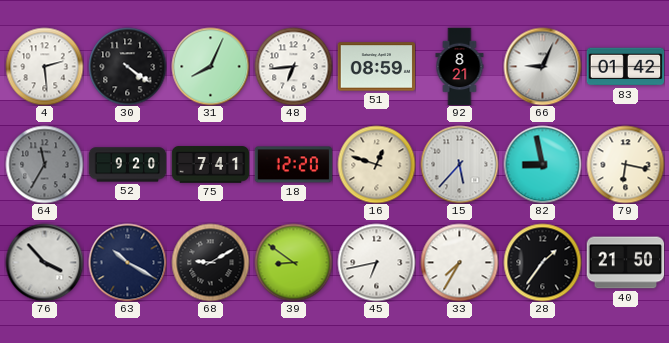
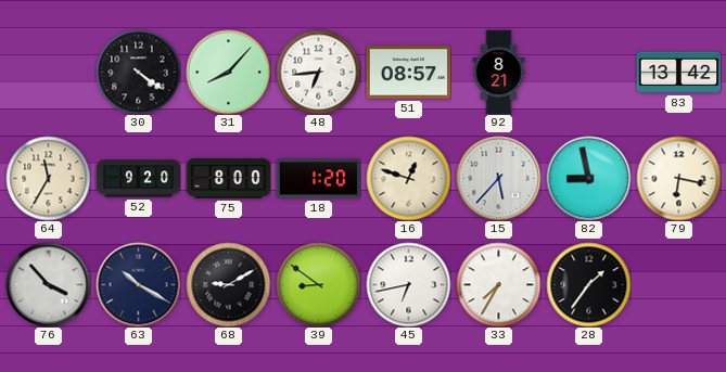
4: 2:29 -> none (44, 66)
31: 8:04 -> 8:07 (228, 72)
51: 08:59 -> 08:57 (408, 73)
66: 9:04 -> none (542, 66)
83: 01:42 -> 13:42 (678, 73)
64 dial: grey -> cream (48, 178)
75: 7:41 -> 8:00 (228, 179)
18: 12:20 -> 1:20 (318, 179)
40: 21:50 -> none (625, 263)
